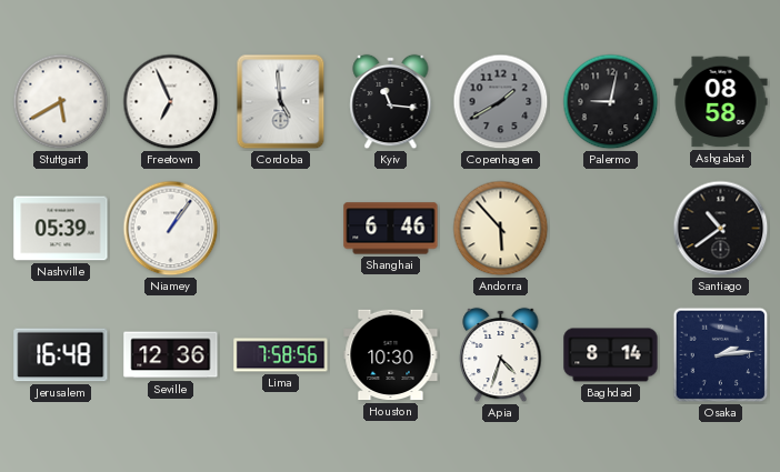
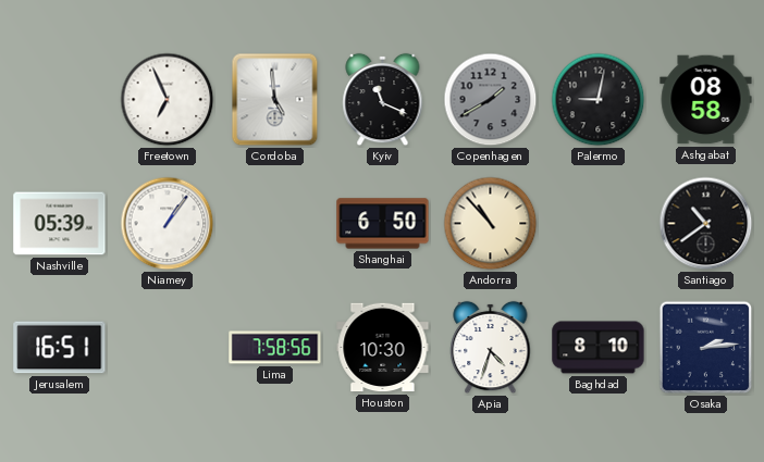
Stuttgart: 5:40 -> none (61, 102)
Kyiv: 11:16 -> 11:19 (383, 100)
Shanghai: 6:46 -> 6:50 (383, 224)
Andorra: 5:53 -> 10:53 (491, 224)
Jerusalem: 16:48 -> 16:51 (60, 348)
Seville: 12:36 -> none (171, 355)
Baghdad: 8:14 -> 8:10 (599, 348)
